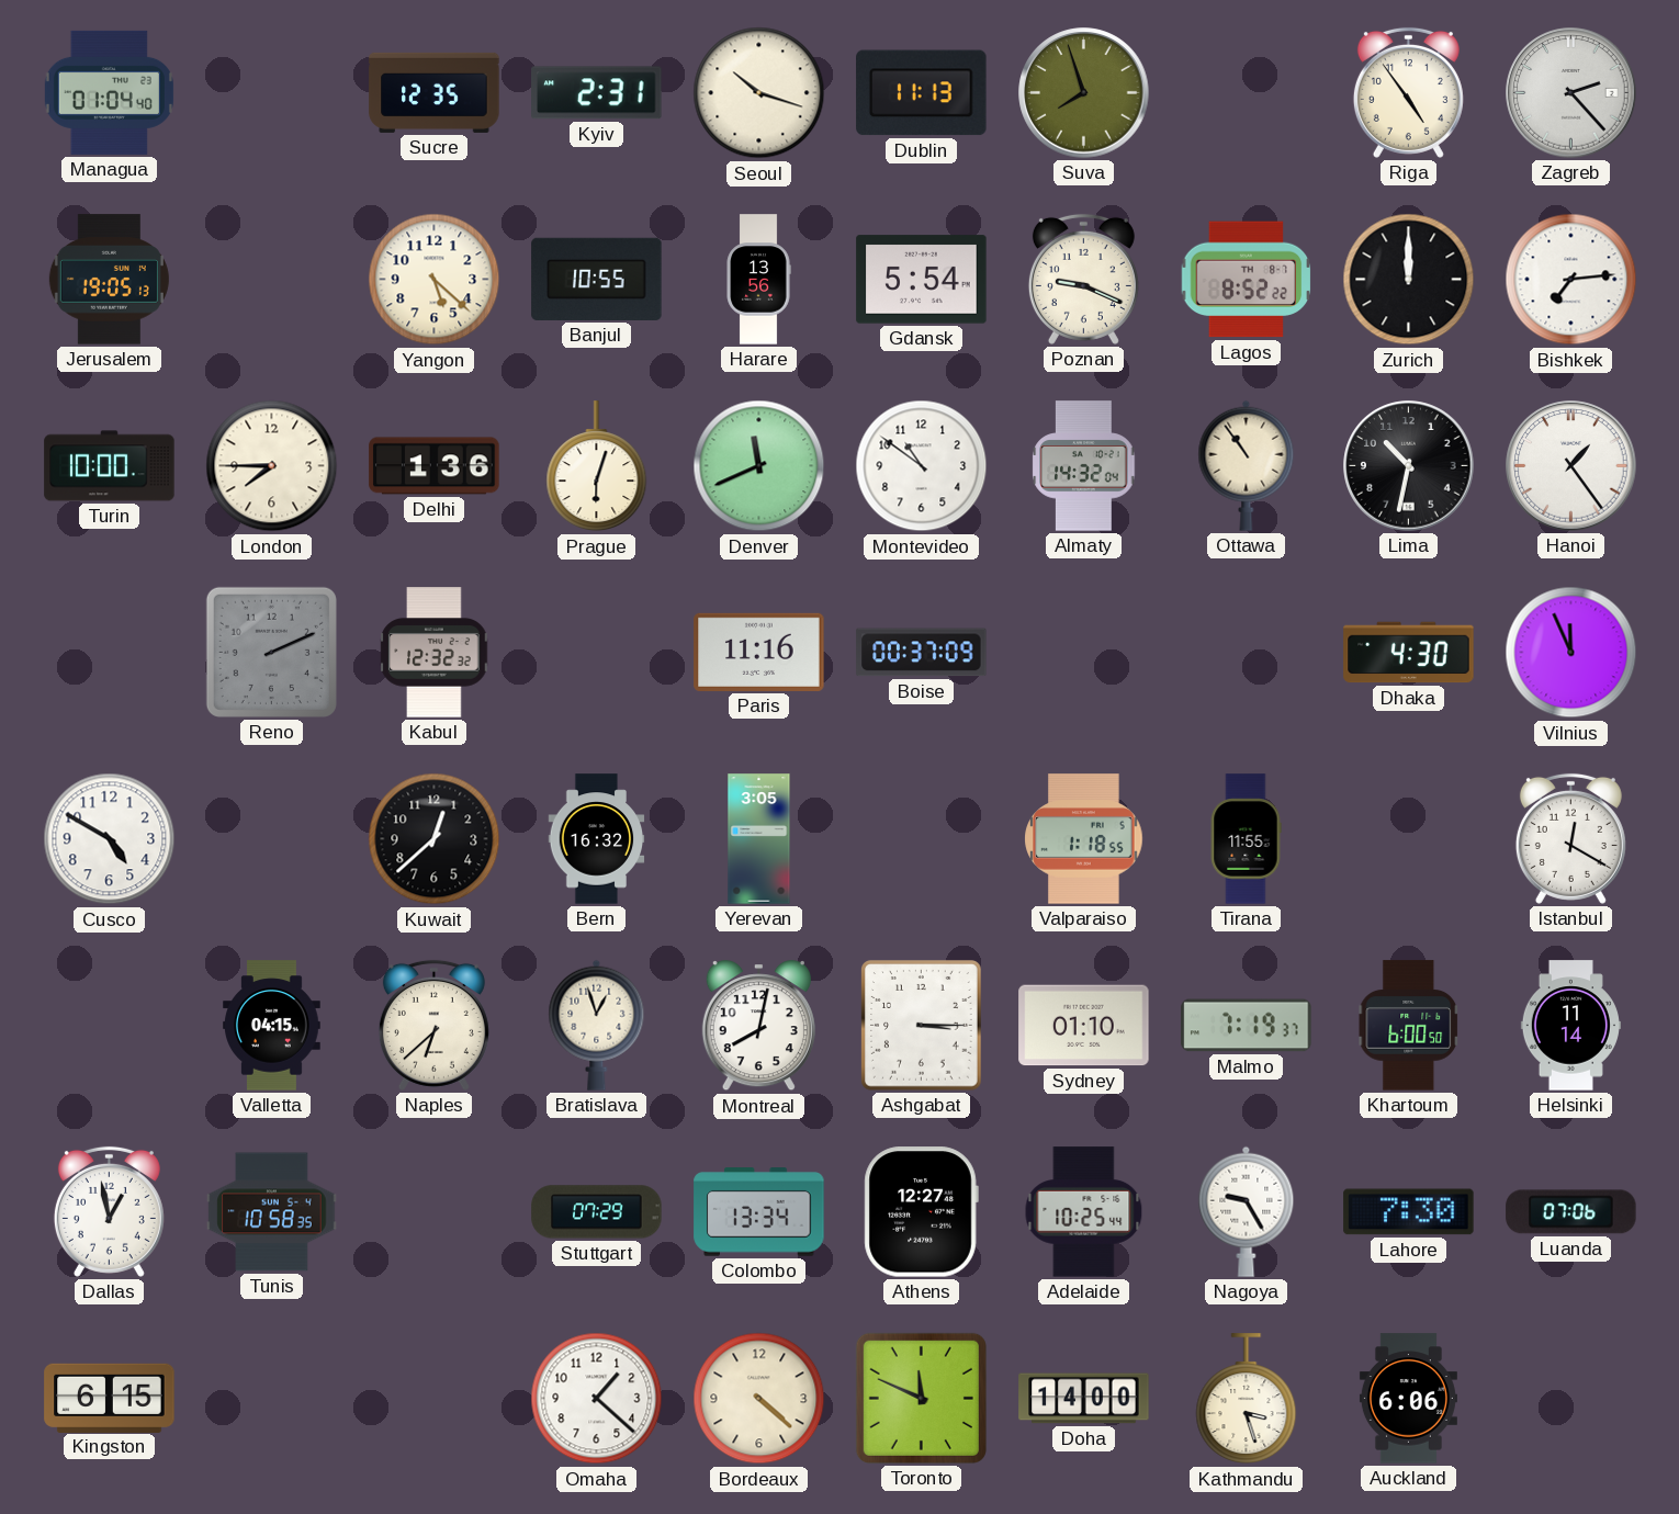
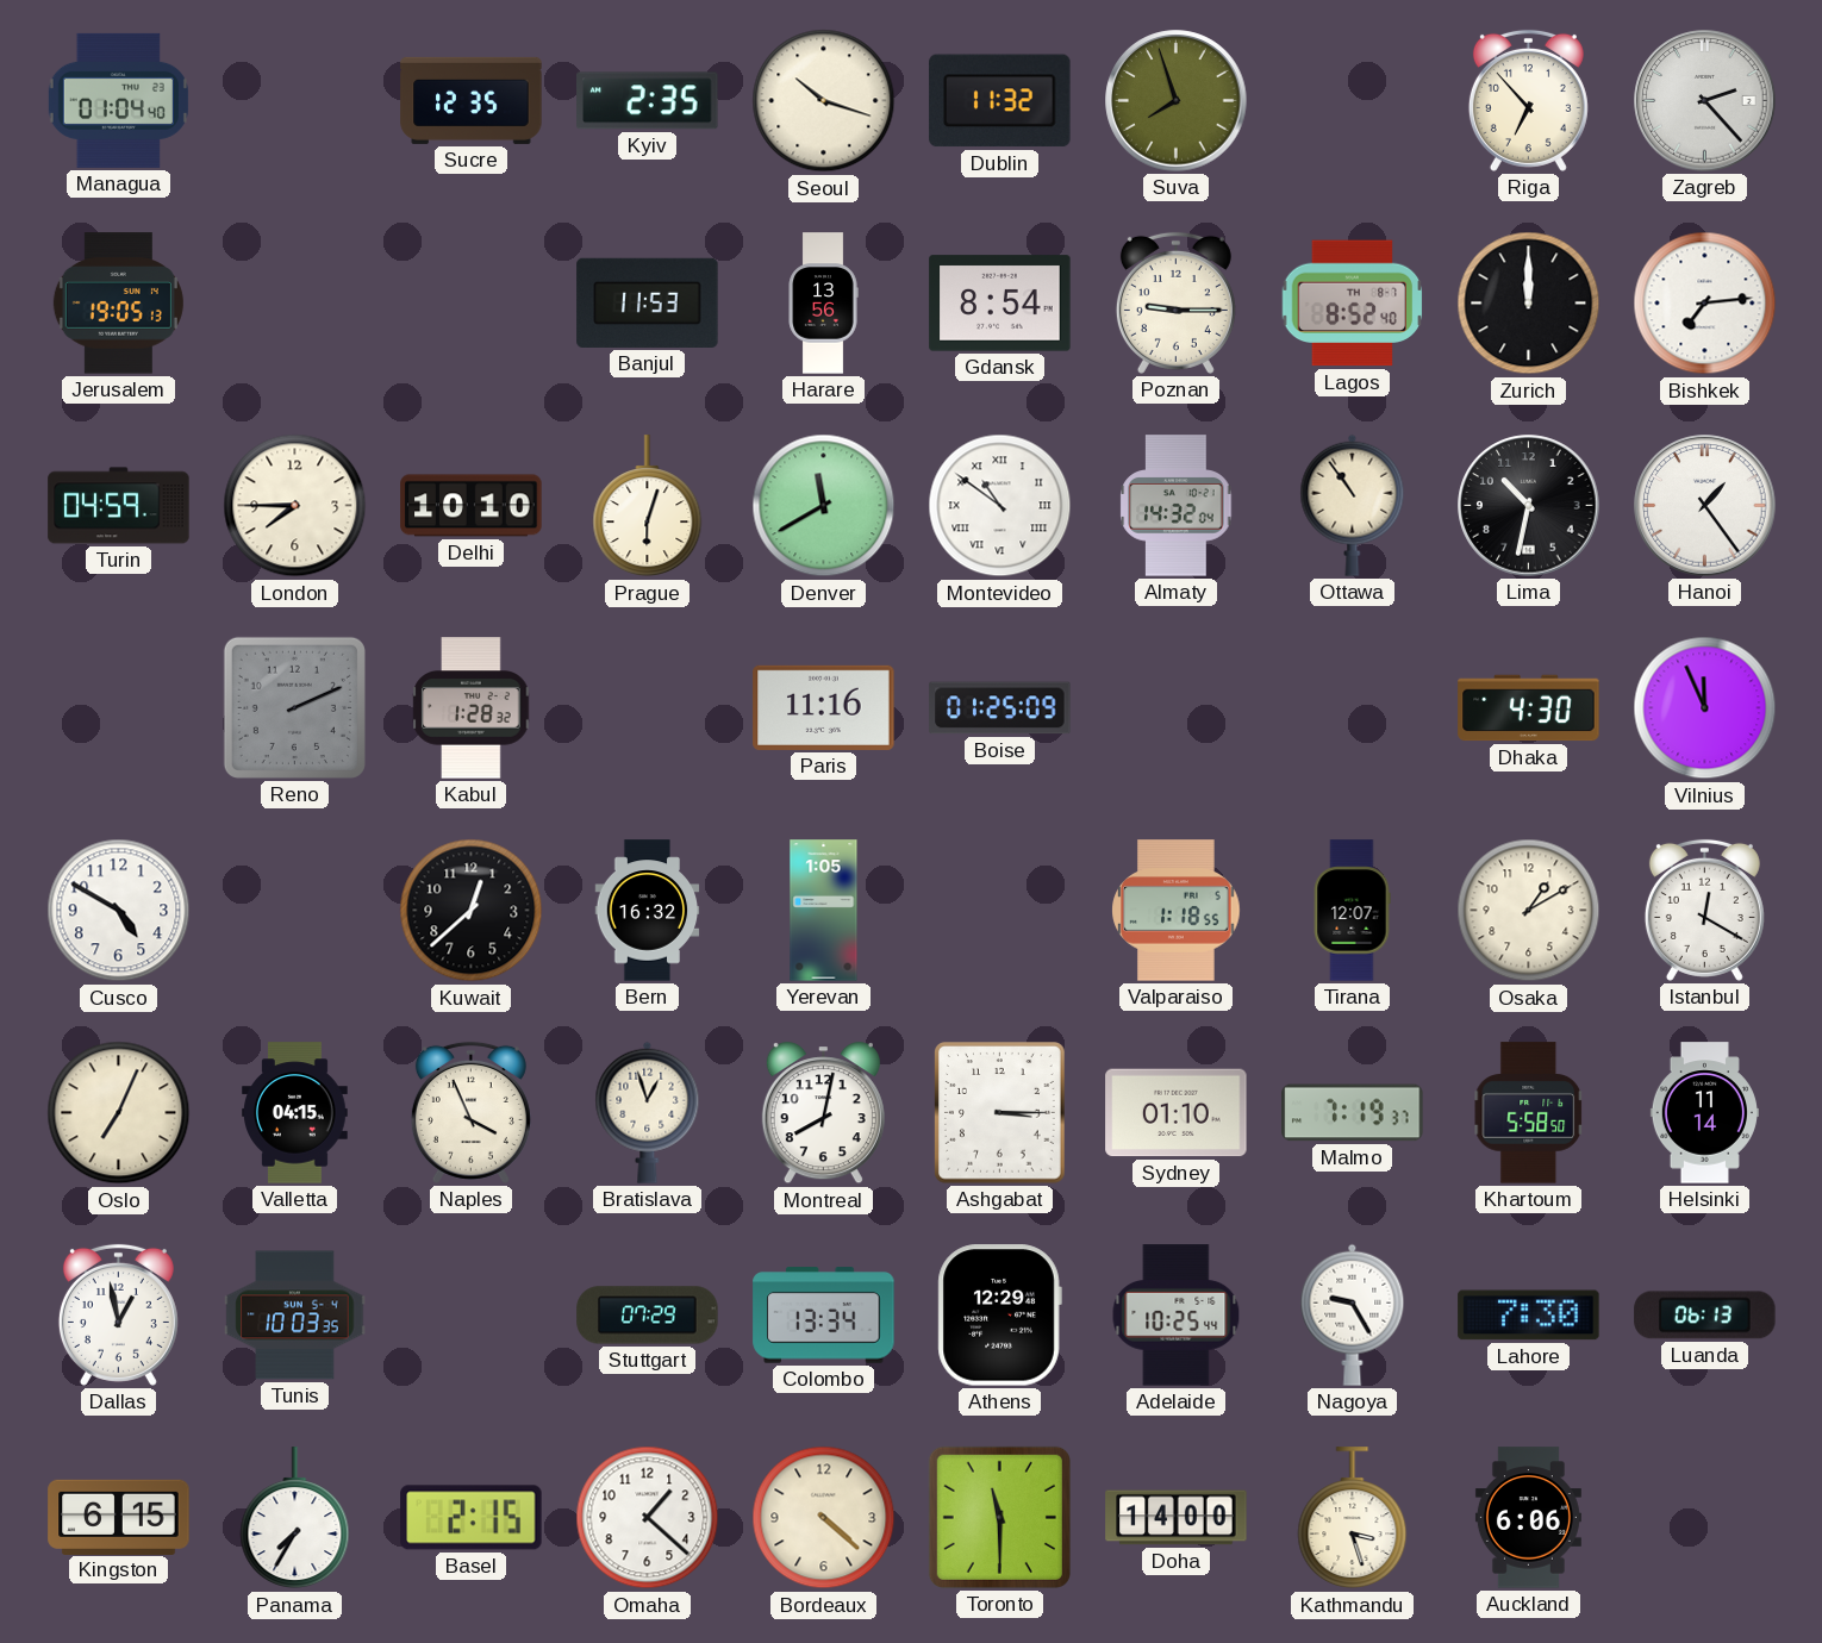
Kyiv: 2:31 -> 2:35 (648, 101)
Dublin: 11:13 -> 11:32 (1000, 101)
Riga: 4:54 -> 6:53 (1528, 100)
Yangon: 5:22 -> none (435, 280)
Banjul: 10:55 -> 11:53 (648, 302)
Gdansk: 5:54 -> 8:54 (1000, 304)
Poznan: 9:19 -> 9:15 (1175, 302)
Lagos: 8:52:22 -> 8:52:40 (1353, 304)
Turin: 10:00 -> 04:59 (119, 506)
Delhi: 1:36 -> 10:10 (472, 506)
Denver: 11:41 -> 11:40 (824, 506)
Montevideo numerals: Arabic -> Roman (1000, 506)
Kabul: 12:32 -> 1:28 (472, 708)
Boise: 00:37 -> 01:25 (1000, 708)
Yerevan: 3:05 -> 1:05 (824, 911)
Tirana: 11:55 -> 12:07 (1352, 911)
Osaka: none -> 1:10 (1529, 911)
Oslo: none -> 7:04 (119, 1113)
Naples: 6:38 -> 3:56 (470, 1112)
Khartoum: 6:00 -> 5:58 (1529, 1113)
Tunis: 10:58 -> 10:03 (295, 1316)
Athens: 12:27 -> 12:29 (999, 1316)
Luanda: 07:06 -> 06:13 (1705, 1316)
Panama: none -> 7:35 (295, 1518)
Basel: none -> 2:15 (472, 1518)
Toronto: 11:49 -> 11:30 (999, 1517)
